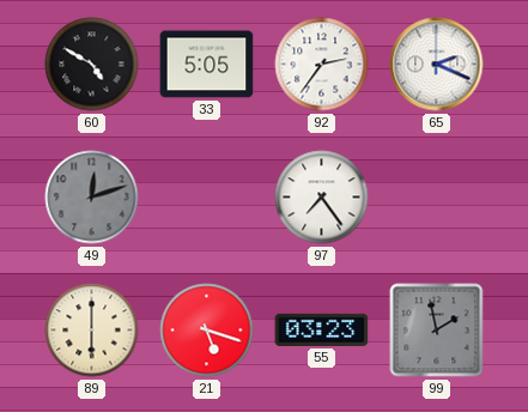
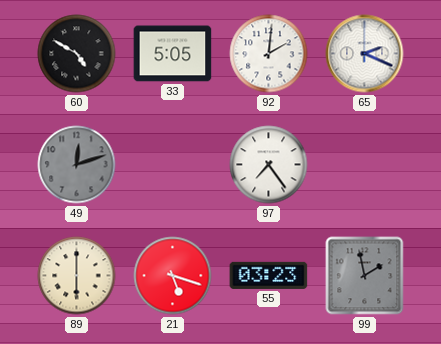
92: 2:36 -> 2:01 (269, 54)
